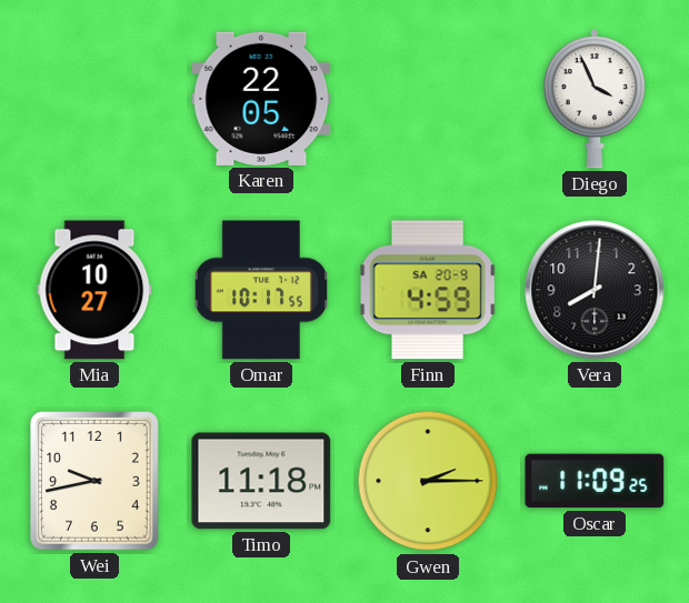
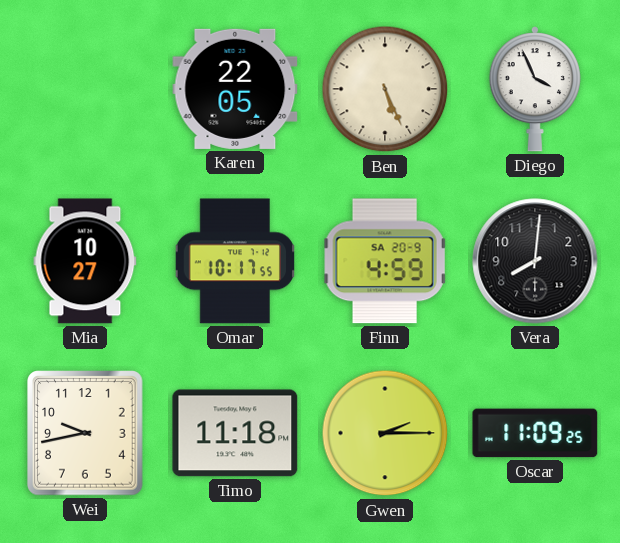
Ben: none -> 5:26 (385, 89)
